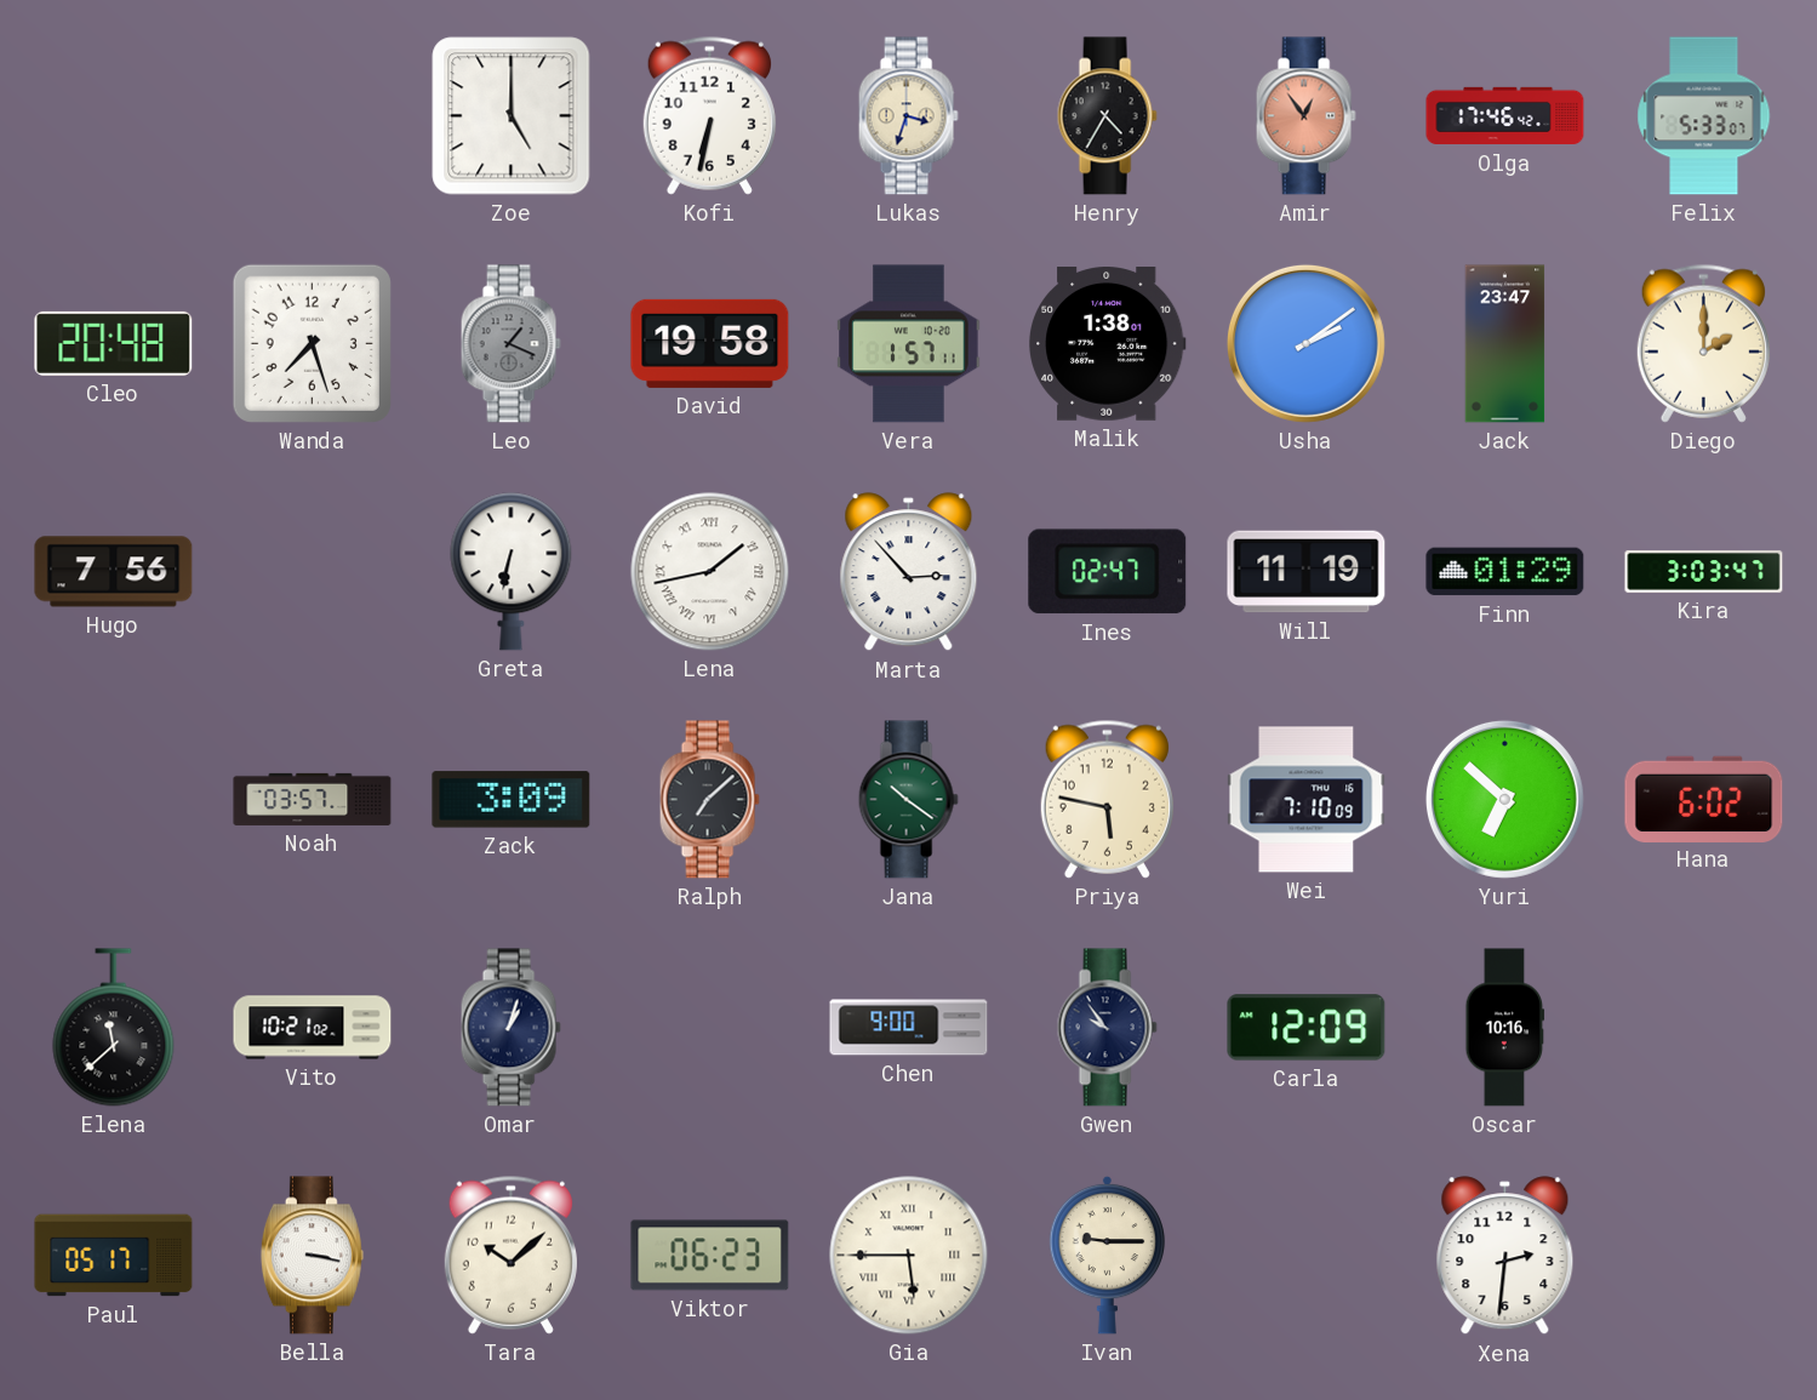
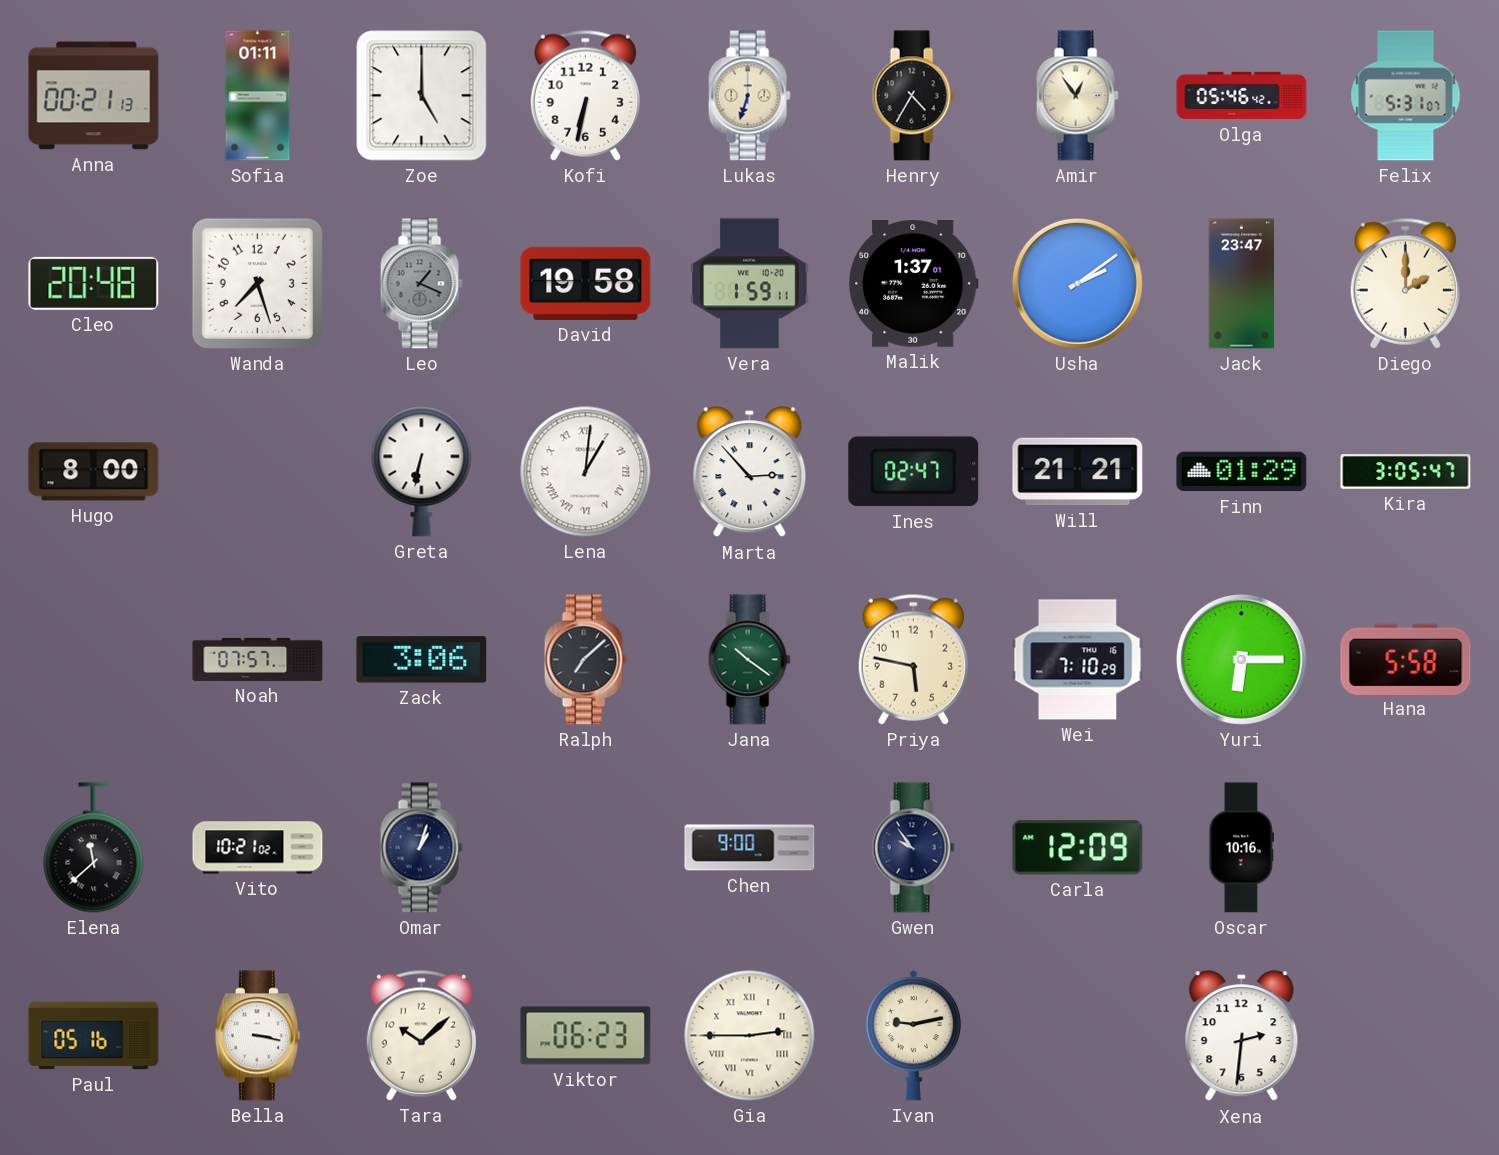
Anna: none -> 00:21 (94, 96)
Sofia: none -> 01:11 (258, 96)
Lukas: 3:33 -> 6:33 (749, 96)
Amir dial: salmon -> cream (1077, 96)
Olga: 17:46 -> 05:46 (1242, 96)
Felix: 5:33 -> 5:31 (1406, 96)
Vera: 1:57 -> 1:59 (750, 284)
Malik: 1:38 -> 1:37 (914, 284)
Hugo: 7:56 -> 8:00 (94, 472)
Lena: 1:43 -> 1:01 (586, 472)
Will: 11:19 -> 21:21 (1078, 472)
Kira: 3:03 -> 3:05 (1406, 472)
Noah: 03:57 -> 07:57 (258, 659)
Zack: 3:09 -> 3:06 (422, 660)
Wei: 7:10:09 -> 7:10:29 (1078, 660)
Yuri: 6:52 -> 6:15 (1241, 659)
Hana: 6:02 -> 5:58 (1406, 659)
Paul: 05:17 -> 05:16 (94, 1036)
Gia: 5:45 -> 2:45 (750, 1036)
Ivan: 9:15 -> 9:13 (914, 1035)
